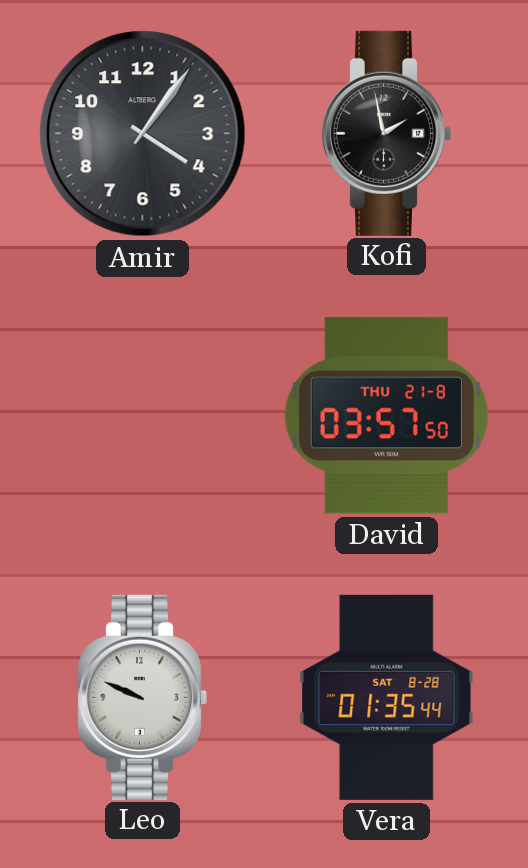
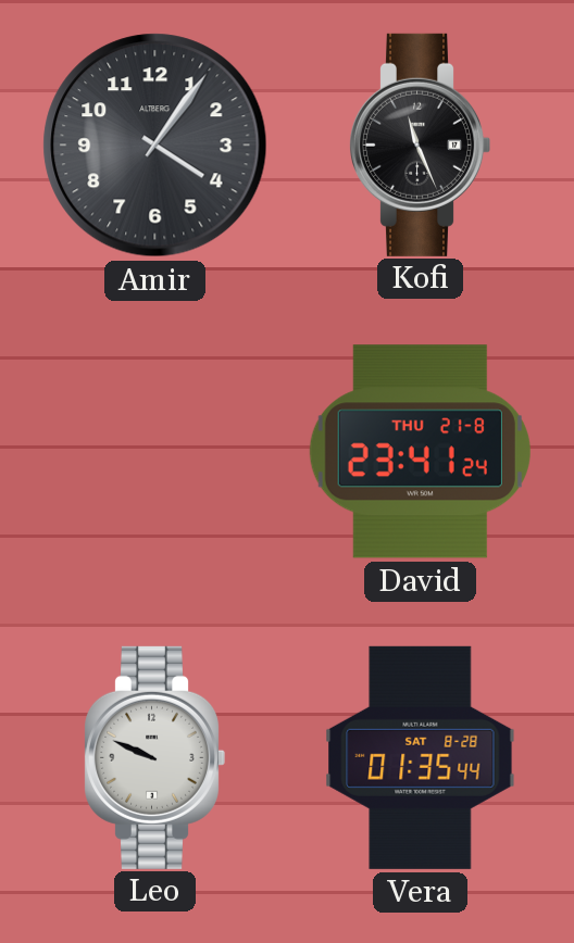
Kofi: 1:58 -> 11:26 (420, 144)
David: 03:57 -> 23:41 (420, 452)
